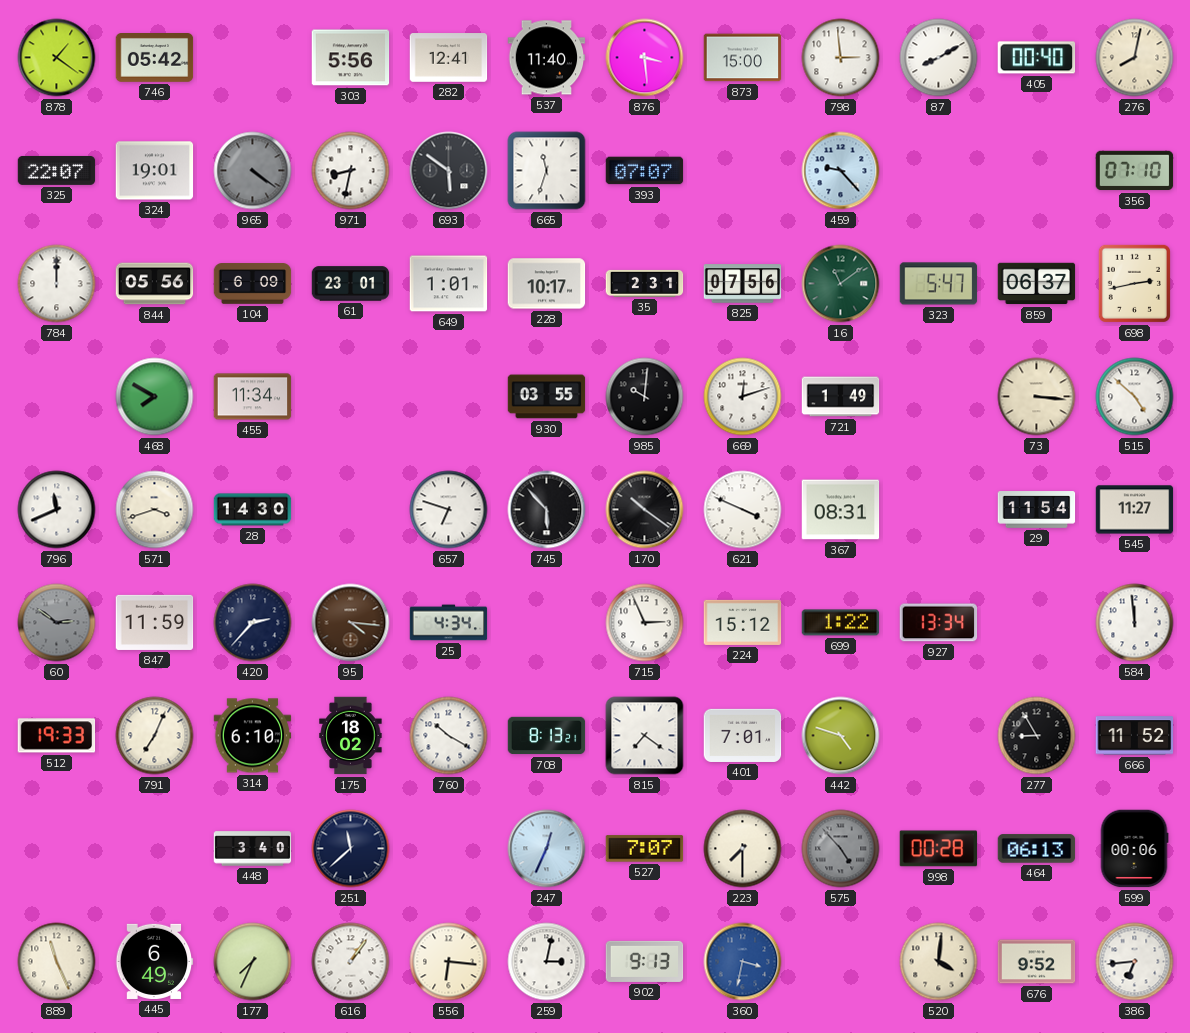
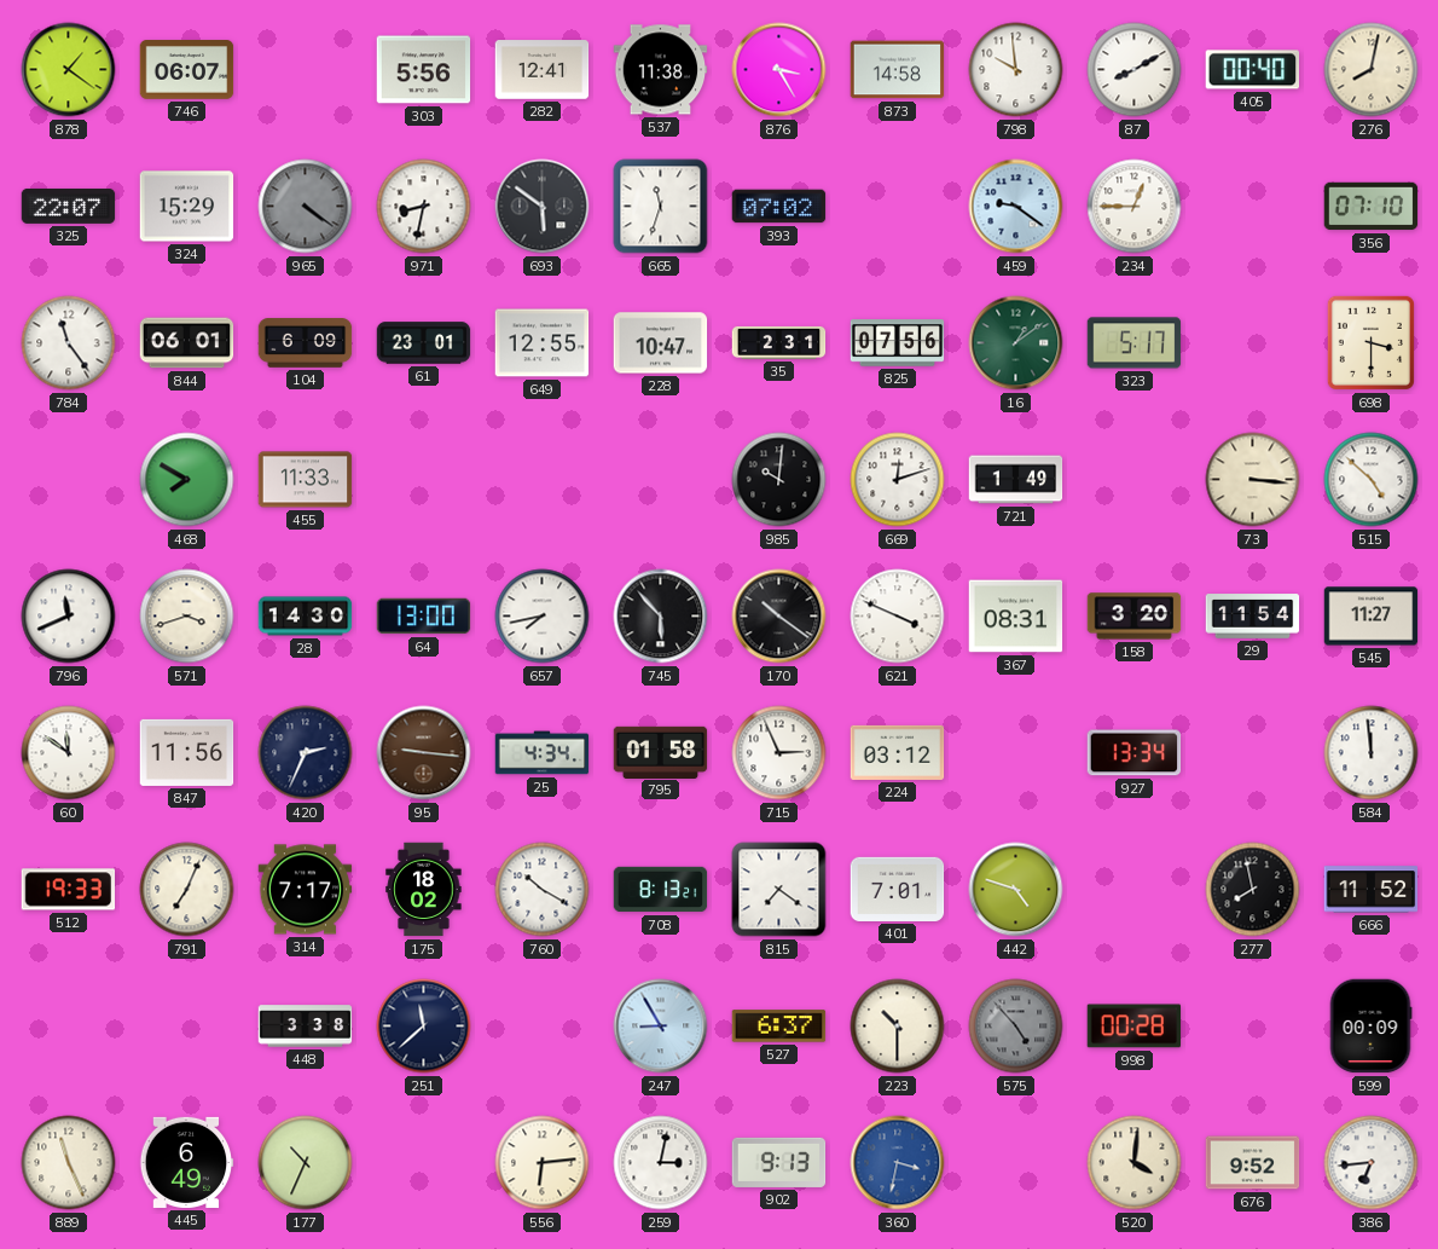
746: 05:42 -> 06:07 (187, 70)
537: 11:40 -> 11:38 (661, 70)
876: 3:29 -> 3:25 (779, 70)
873: 15:00 -> 14:58 (898, 70)
798: 2:59 -> 9:59 (1016, 70)
324: 19:01 -> 15:29 (187, 207)
393: 07:07 -> 07:02 (779, 207)
459: 9:23 -> 9:21 (1016, 207)
234: none -> 12:45 (1135, 207)
784: 12:00 -> 11:24 (69, 343)
844: 05:56 -> 06:01 (187, 343)
649: 1:01 -> 12:55 (543, 343)
228: 10:17 -> 10:47 (661, 343)
16: 11:09 -> 1:09 (1016, 343)
323: 5:47 -> 5:17 (1135, 343)
859: 06:37 -> none (1037, 284)
698: 2:43 -> 3:30 (1370, 342)
455: 11:34 -> 11:33 (306, 480)
930: 03:55 -> none (547, 397)
64: none -> 13:00 (424, 617)
657: 6:48 -> 7:43 (543, 617)
158: none -> 3:20 (1135, 617)
60: 2:51 -> 11:51 (69, 753)
60 dial: grey -> white (69, 753)
847: 11:59 -> 11:56 (187, 752)
420: 2:37 -> 2:34 (306, 753)
95: 4:16 -> 9:16 (424, 753)
795: none -> 01:58 (661, 752)
224: 15:12 -> 03:12 (898, 752)
699: 1:22 -> none (841, 623)
314: 6:10 -> 7:17 (306, 890)
277: 8:55 -> 7:58 (1253, 890)
448: 3:40 -> 3:38 (306, 1027)
247: 12:34 -> 8:55 (661, 1027)
527: 7:07 -> 6:37 (779, 1027)
223: 7:30 -> 10:30 (898, 1027)
464: 06:13 -> none (1037, 849)
599: 00:06 -> 00:09 (1370, 1027)
177: 7:34 -> 10:34 (306, 1163)
616: 1:06 -> none (351, 962)
556: 6:16 -> 6:14 (543, 1163)
